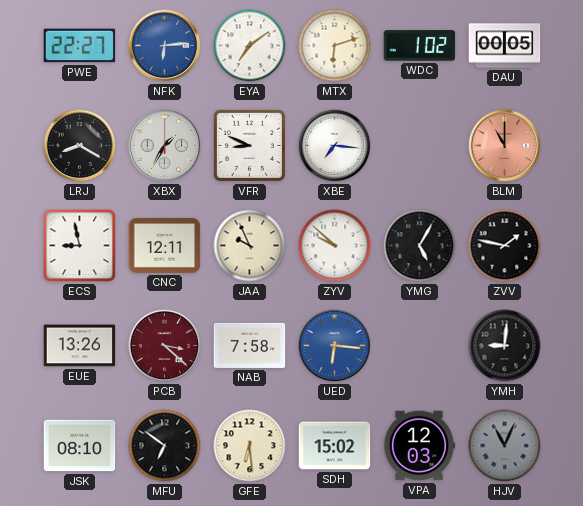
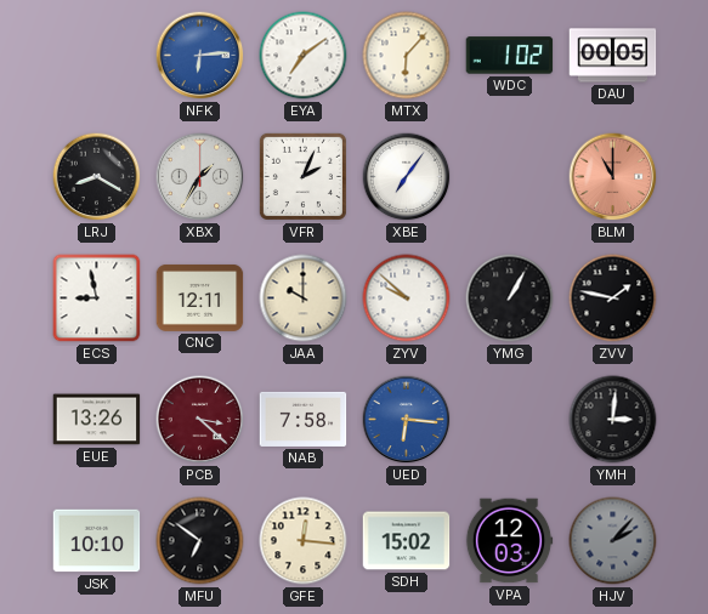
PWE: 22:27 -> none (80, 46)
MTX: 6:12 -> 6:07 (407, 56)
VFR: 8:49 -> 2:04 (302, 176)
XBE: 7:16 -> 7:06 (407, 177)
JAA: 9:56 -> 10:00 (304, 299)
YMG: 5:05 -> 1:05 (510, 299)
YMH: 9:01 -> 3:01 (613, 420)
JSK: 08:10 -> 10:10 (97, 541)
GFE: 6:29 -> 12:16 (304, 541)
HJV: 11:04 -> 2:07 (613, 541)
